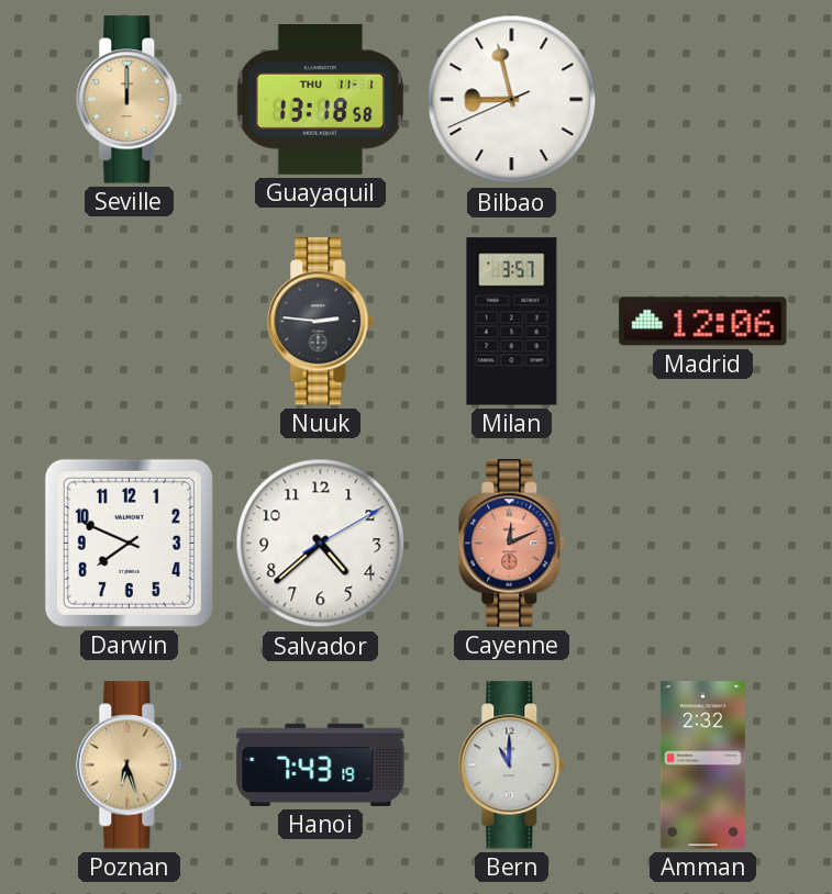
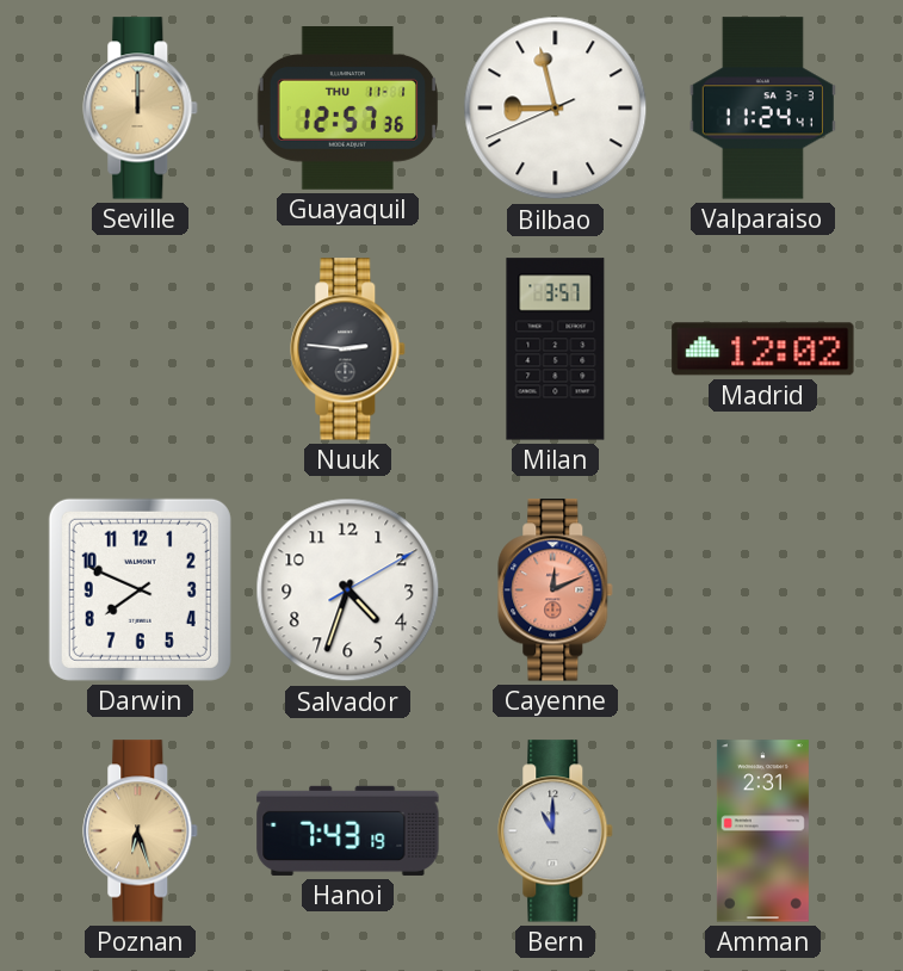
Guayaquil: 13:18 -> 12:57 (348, 109)
Valparaiso: none -> 11:24 (762, 109)
Madrid: 12:06 -> 12:02 (763, 350)
Salvador: 4:38 -> 4:33 (348, 590)
Amman: 2:32 -> 2:31 (762, 831)
